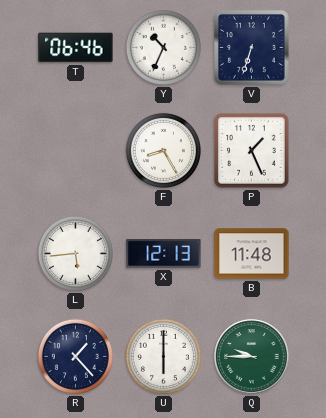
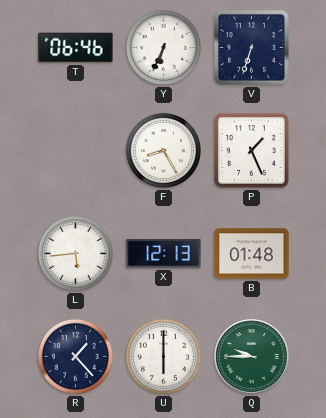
Y: 10:34 -> 6:34 (163, 47)
B: 11:48 -> 01:48 (252, 254)
